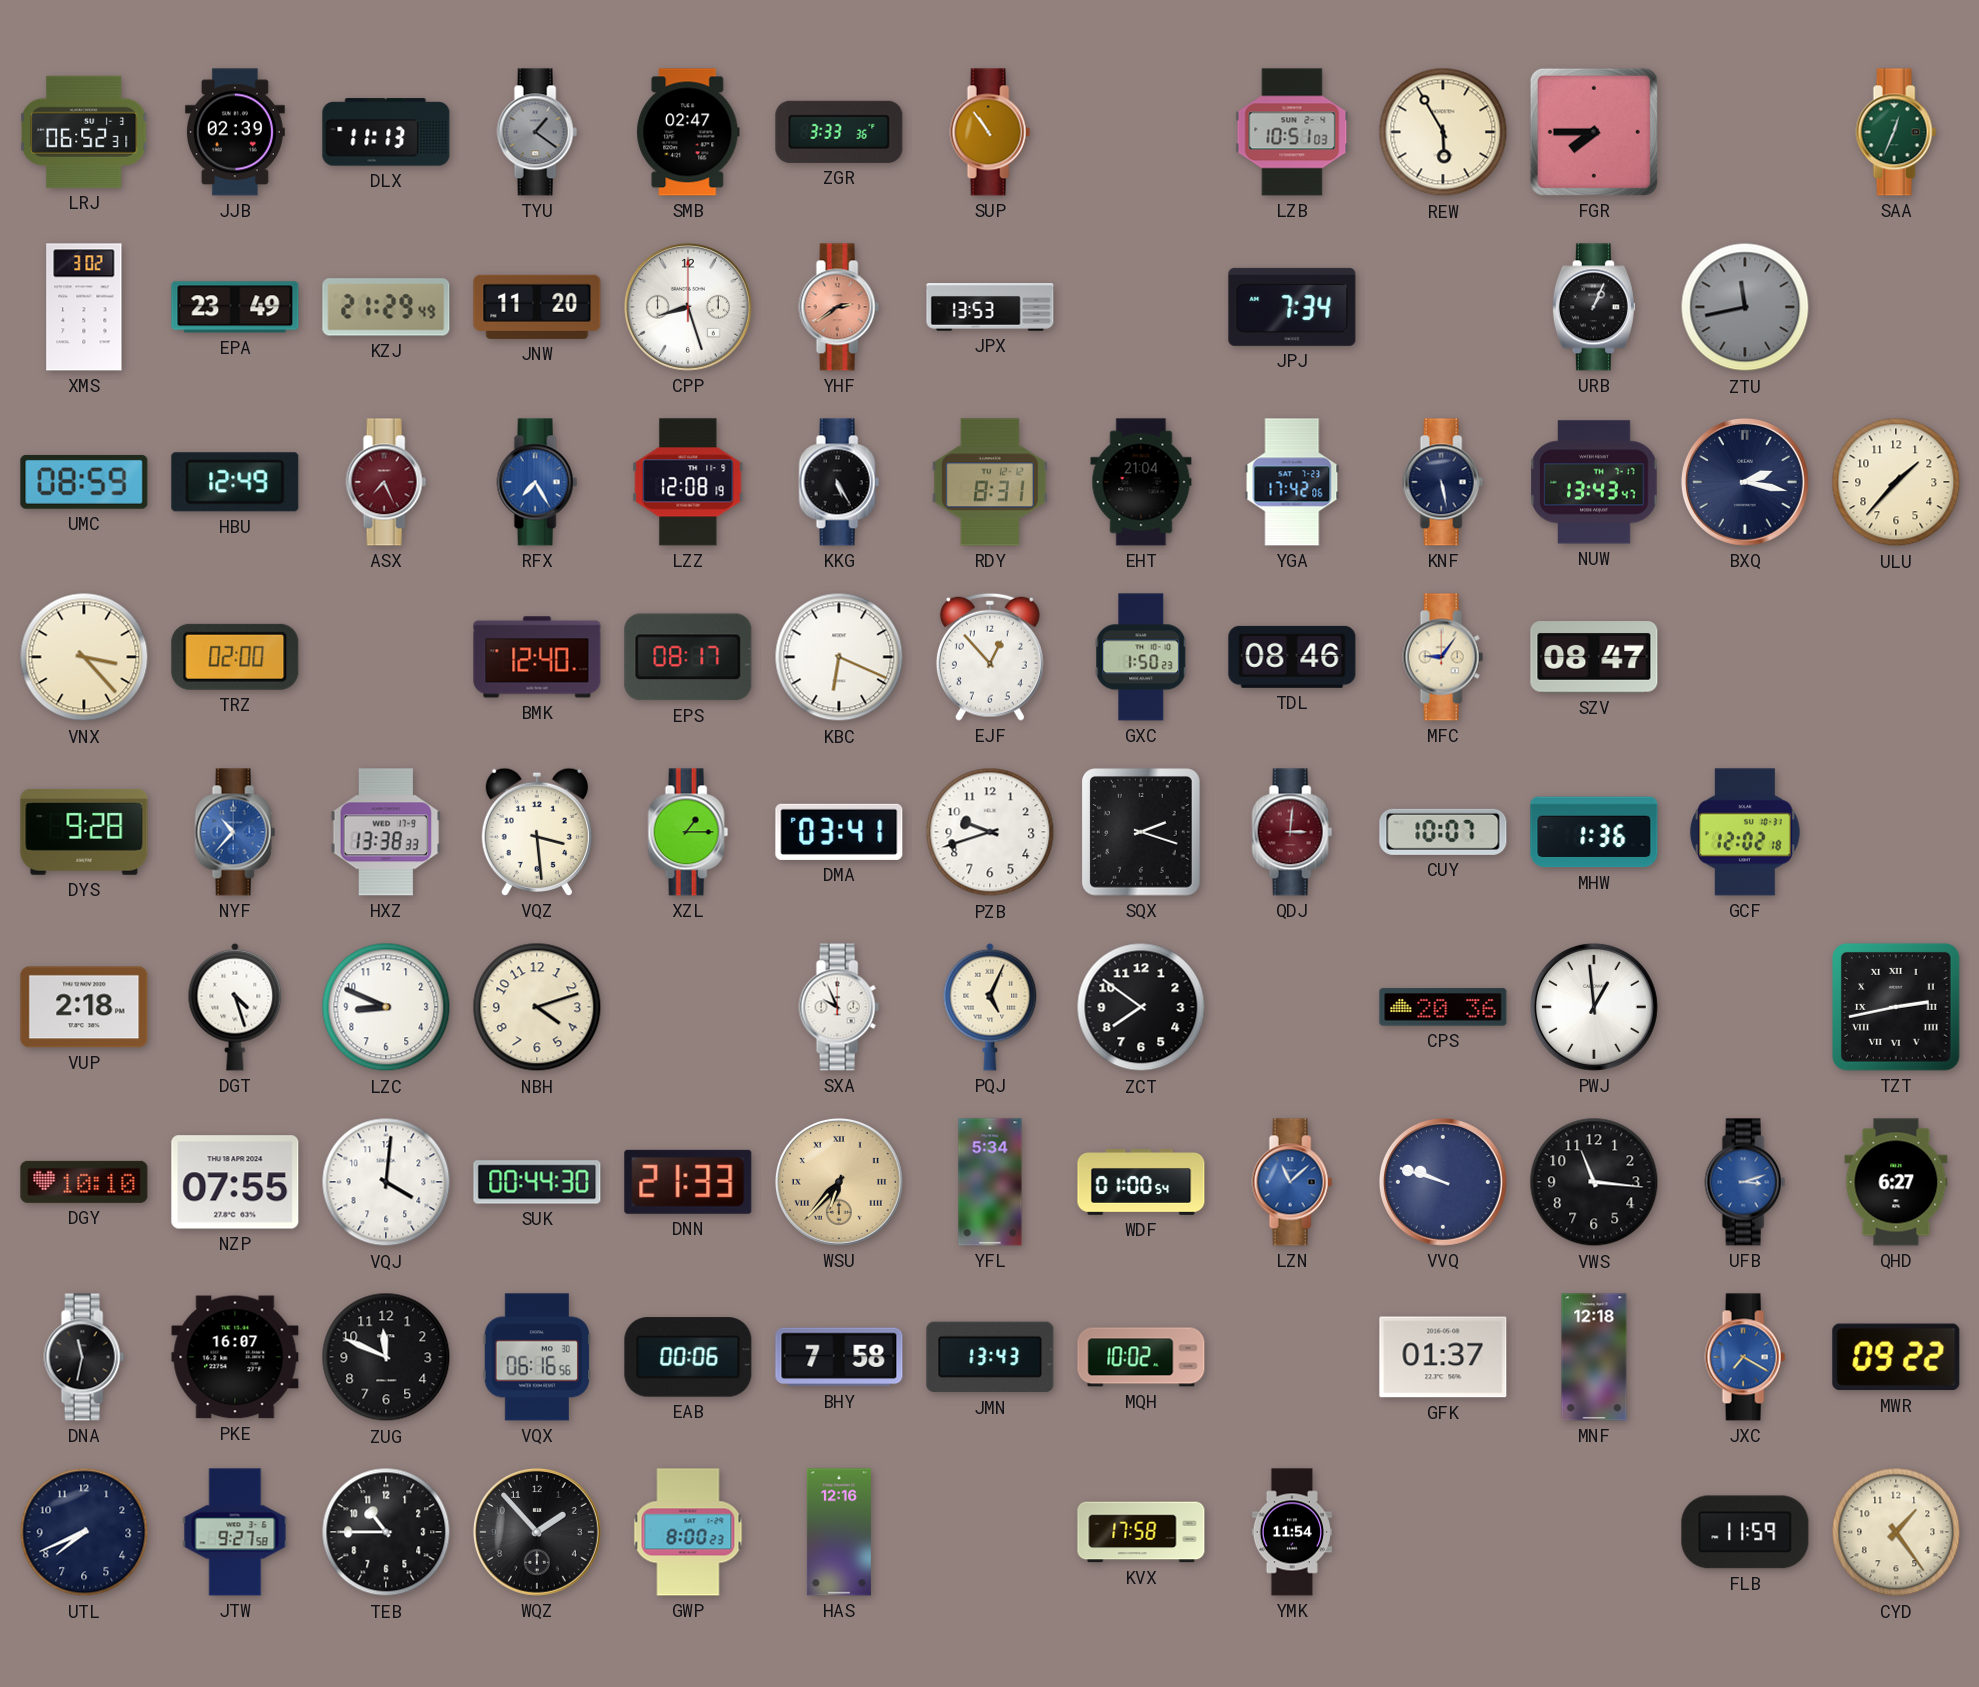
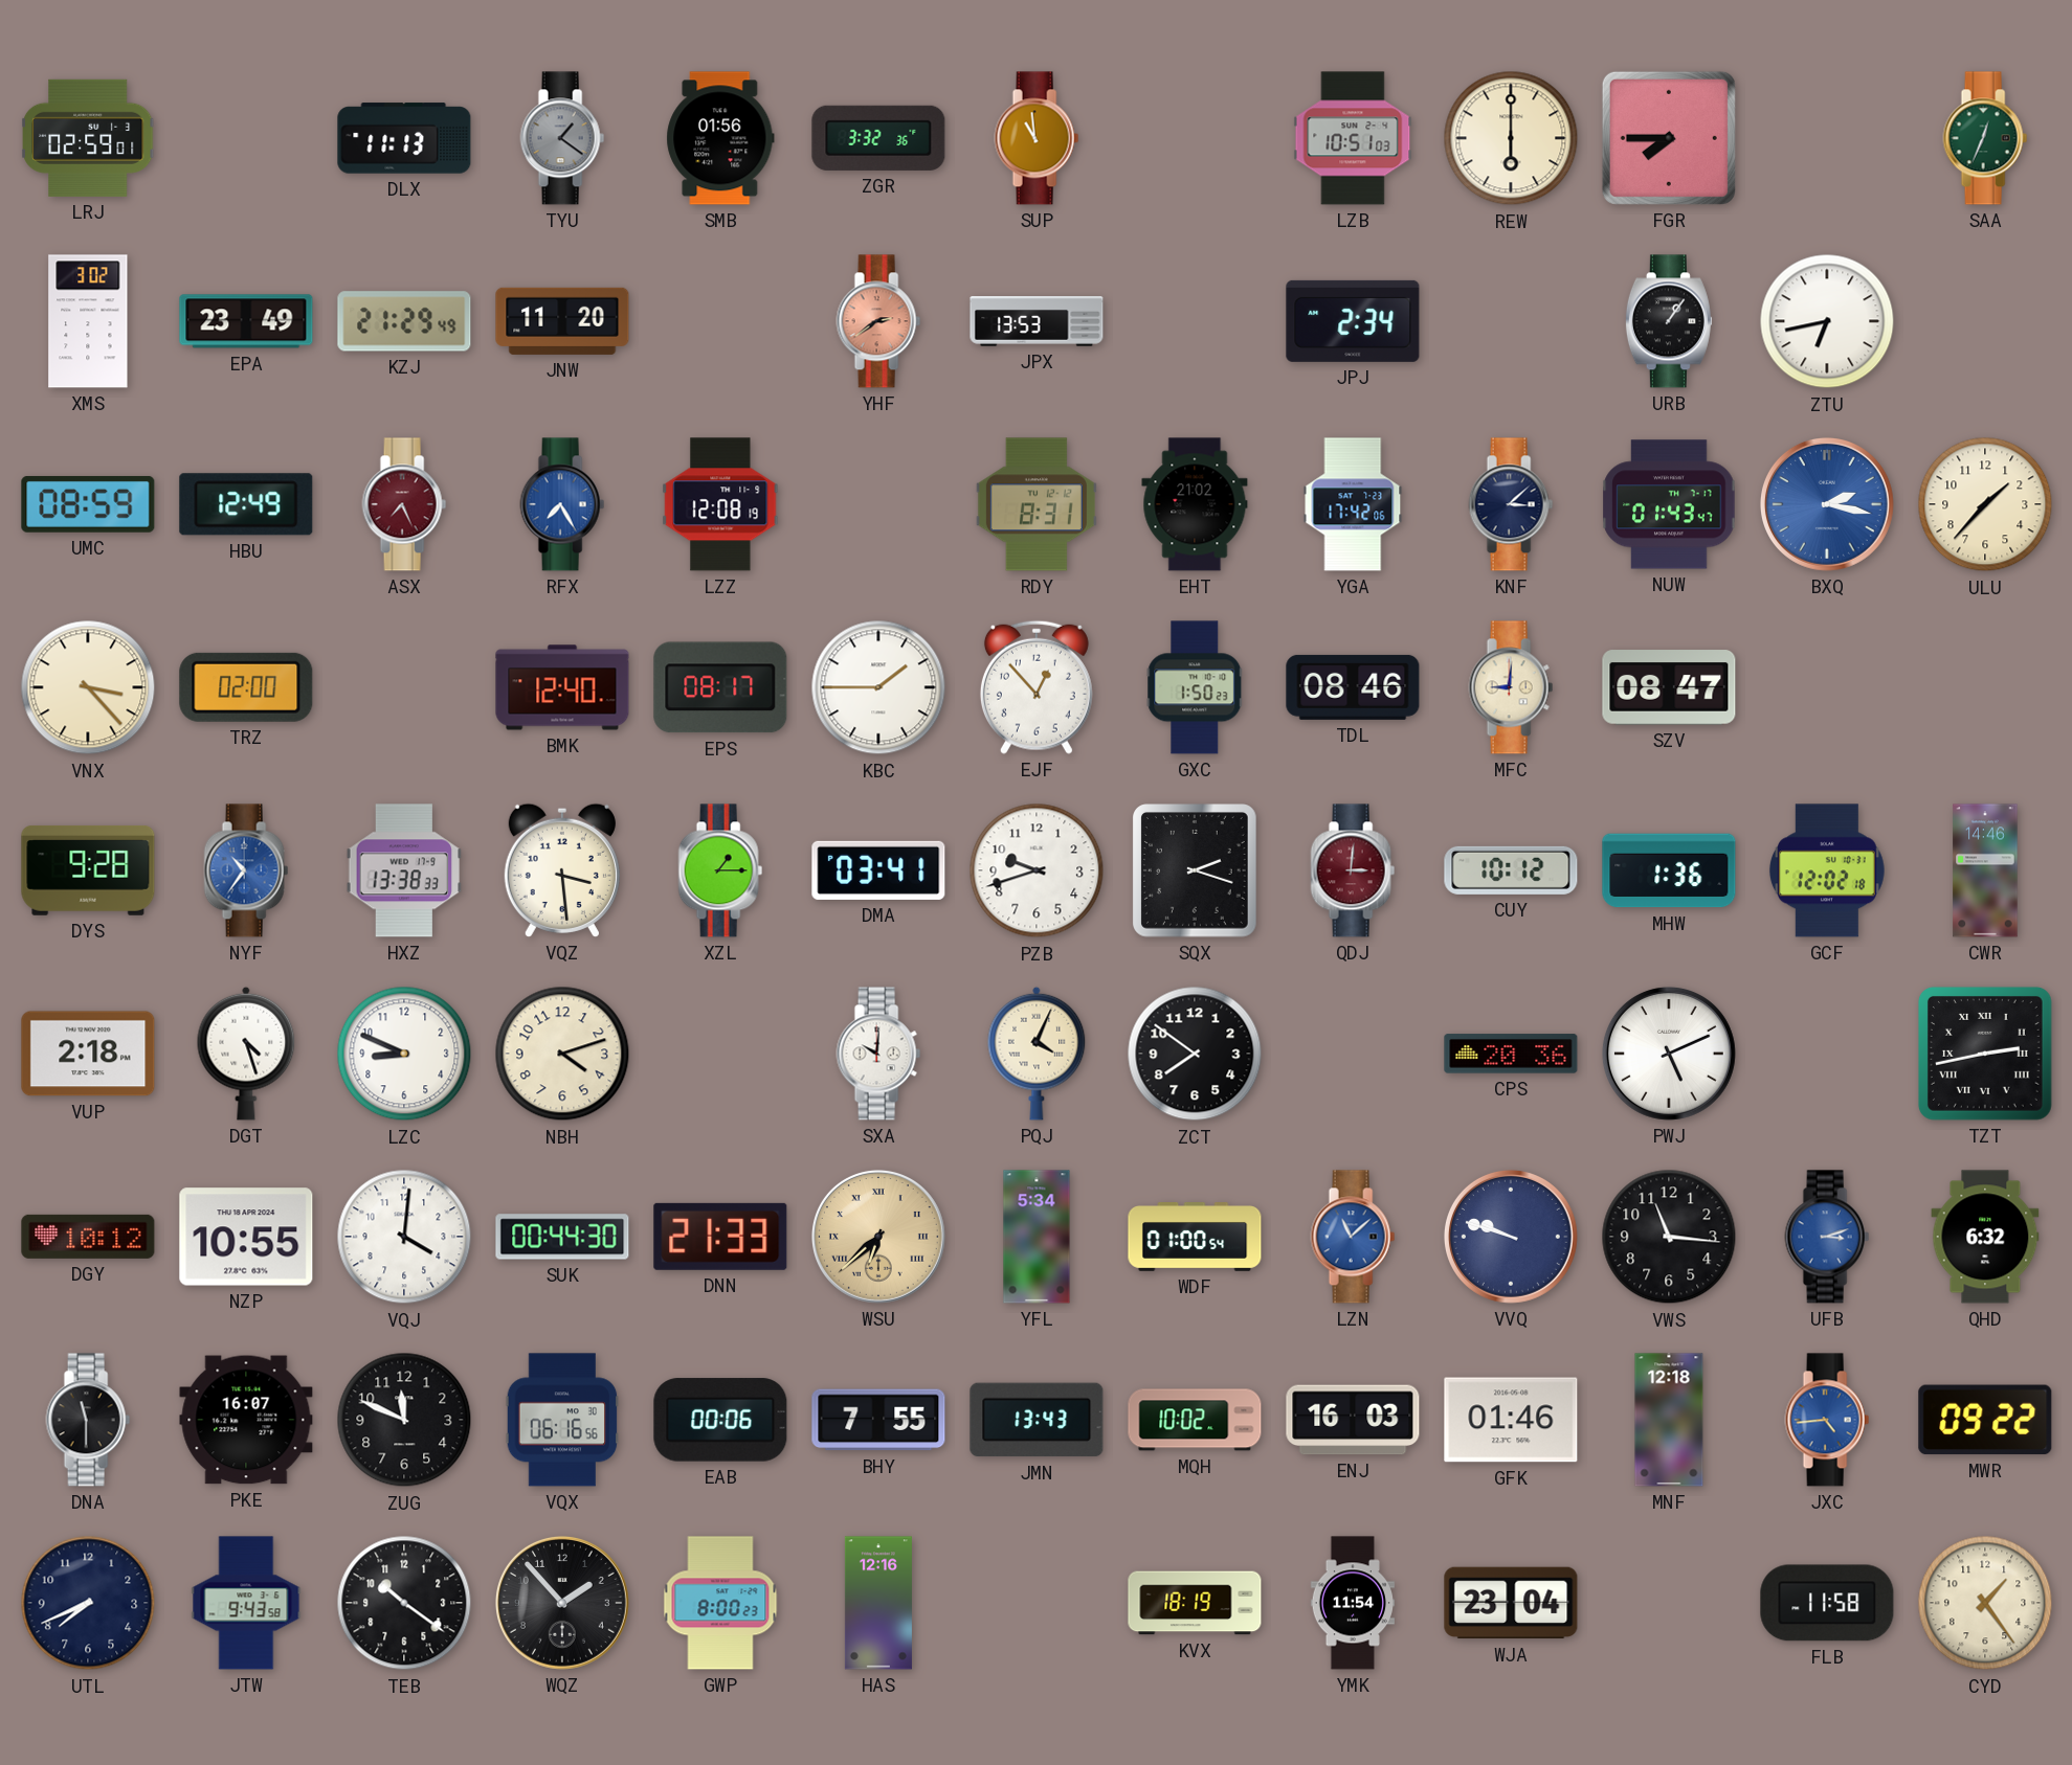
LRJ: 06:52 -> 02:59 (89, 138)
JJB: 02:39 -> none (235, 132)
SMB: 02:47 -> 01:56 (720, 138)
ZGR: 3:33 -> 3:32 (878, 138)
SUP: 10:54 -> 10:59 (1037, 138)
REW: 5:55 -> 6:00 (1511, 138)
CPP: 8:27 -> none (688, 307)
JPJ: 7:34 -> 2:34 (1353, 321)
URB: 1:04 -> 1:06 (1669, 321)
ZTU: 11:43 -> 6:43 (1827, 321)
ZTU dial: grey -> white (1827, 321)
KKG: 5:25 -> none (839, 482)
EHT: 21:04 -> 21:02 (1195, 504)
KNF: 5:28 -> 3:08 (1511, 504)
NUW: 13:43 -> 01:43 (1669, 504)
BXQ dial: navy -> blue (1827, 504)
KBC: 6:19 -> 1:45 (878, 687)
MFC: 9:06 -> 9:01 (1511, 687)
NYF: 10:37 -> 10:36 (246, 870)
CUY: 10:07 -> 10:12 (1511, 870)
CWR: none -> 14:46 (1985, 870)
SXA: 9:56 -> 10:01 (878, 1054)
PQJ: 5:04 -> 4:04 (1037, 1054)
PWJ: 12:59 -> 5:11 (1669, 1054)
DGY: 10:10 -> 10:12 (88, 1237)
NZP: 07:55 -> 10:55 (246, 1237)
WSU: 6:37 -> 6:38 (878, 1237)
QHD: 6:27 -> 6:32 (1985, 1237)
DNA: 11:32 -> 11:30 (88, 1420)
BHY: 7:58 -> 7:55 (878, 1420)
ENJ: none -> 16:03 (1353, 1420)
GFK: 01:37 -> 01:46 (1511, 1420)
JXC: 7:20 -> 4:44 (1827, 1420)
JTW: 9:27 -> 9:43 (246, 1603)
TEB: 10:45 -> 10:21 (404, 1603)
KVX: 17:58 -> 18:19 (1195, 1603)
WJA: none -> 23:04 (1511, 1603)
FLB: 11:59 -> 11:58 (1827, 1603)
